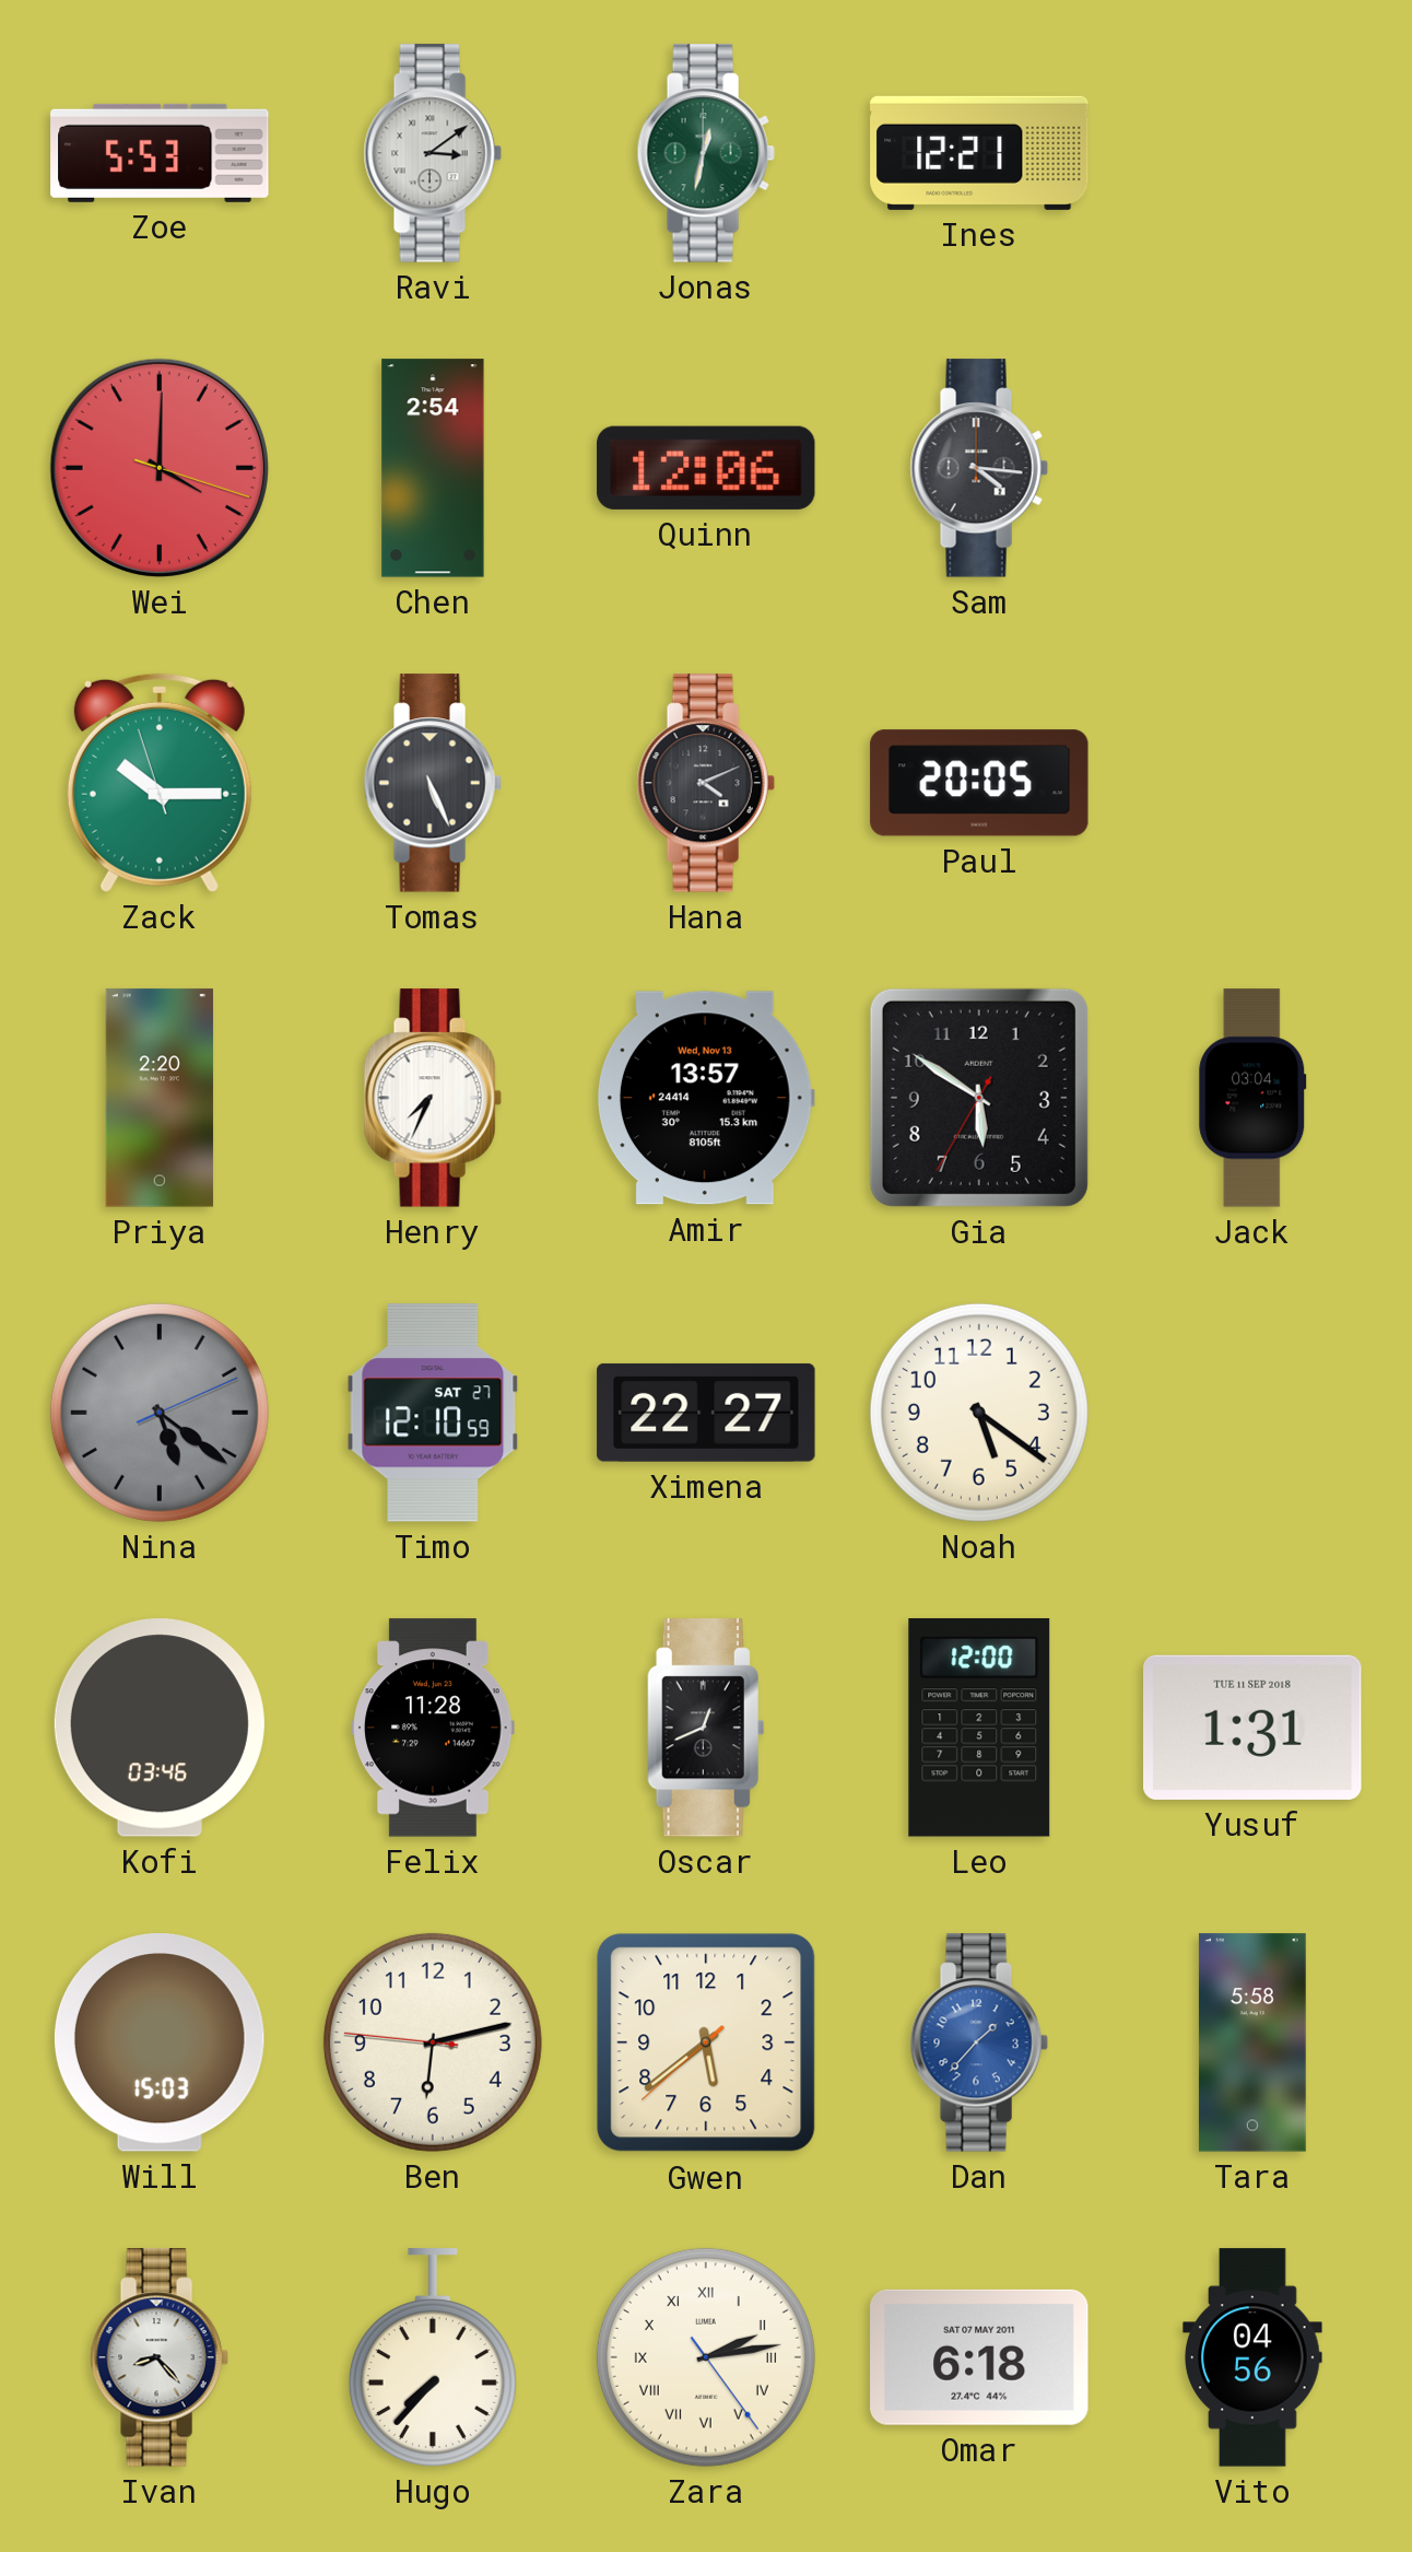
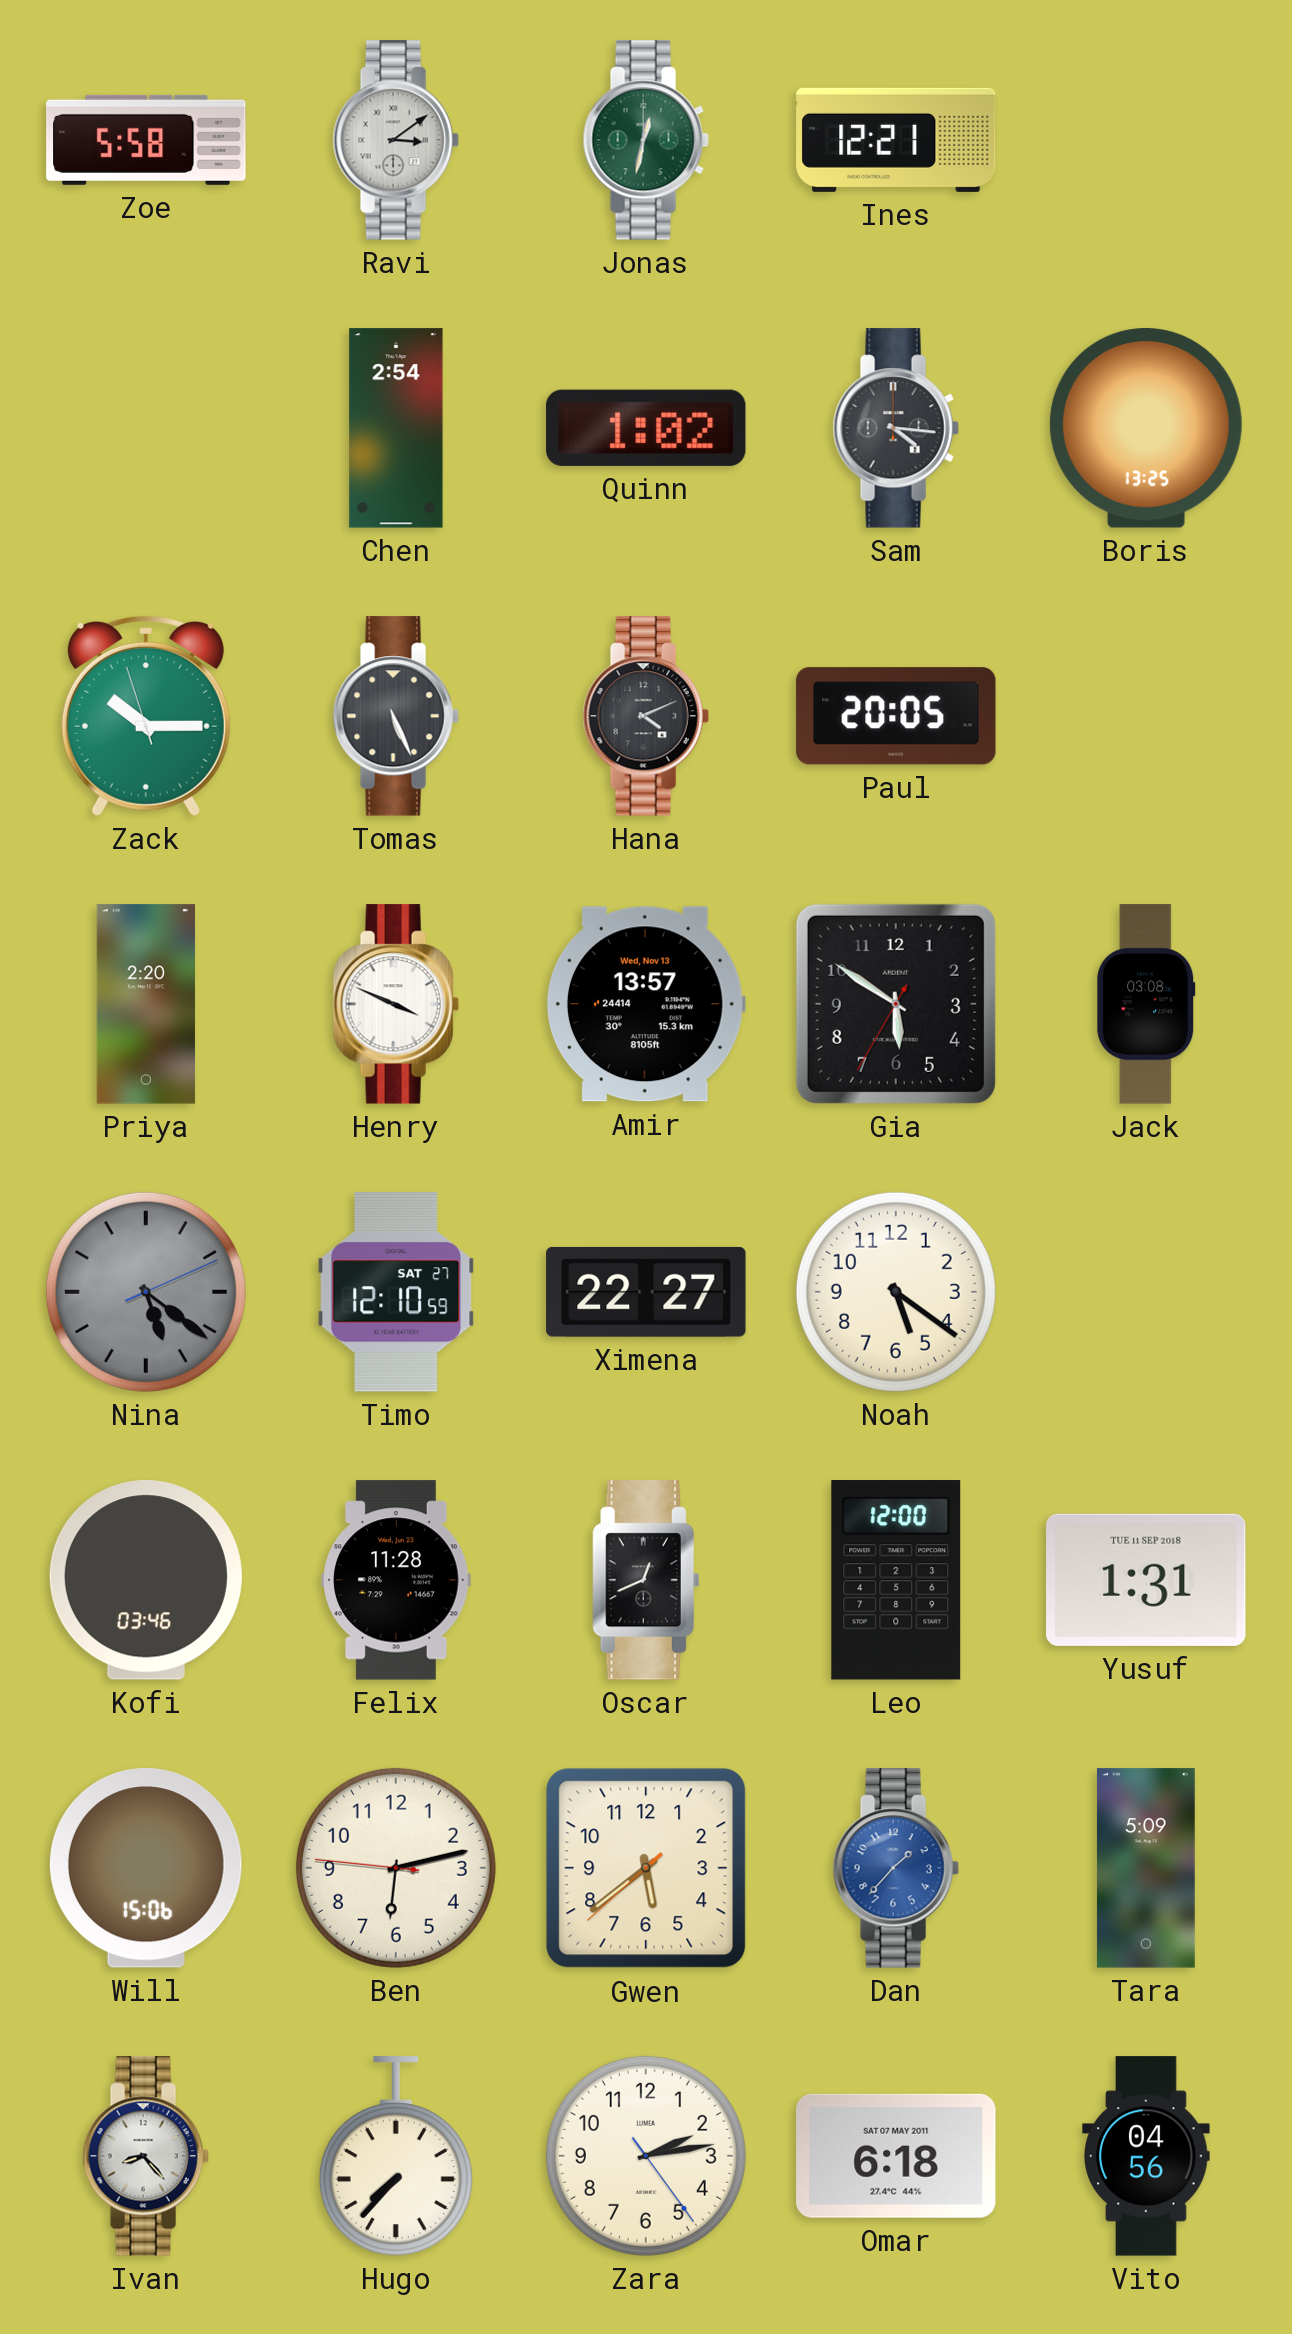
Zoe: 5:53 -> 5:58 (146, 140)
Wei: 4:00 -> none (160, 468)
Quinn: 12:06 -> 1:02 (646, 428)
Boris: none -> 13:25 (1146, 429)
Henry: 7:34 -> 3:49 (396, 1004)
Jack: 03:04 -> 03:08 (1146, 1004)
Will: 15:03 -> 15:06 (146, 1869)
Tara: 5:58 -> 5:09 (1146, 1868)
Zara numerals: Roman -> Arabic (646, 2156)
